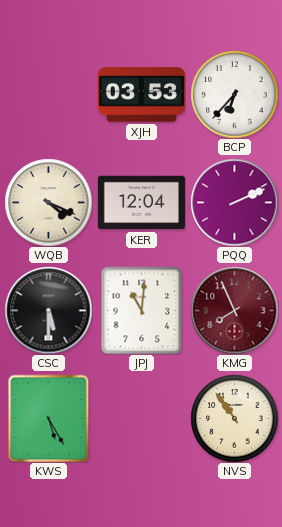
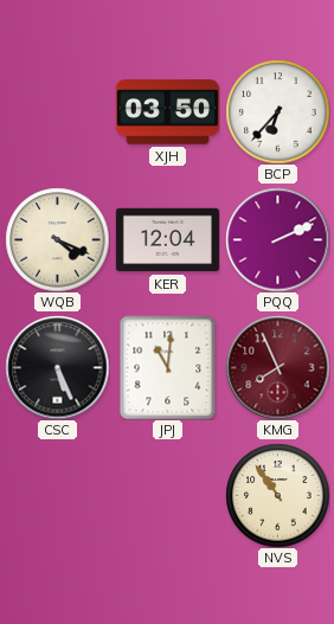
XJH: 03:53 -> 03:50 (167, 112)
CSC: 5:30 -> 5:26 (57, 367)
KWS: 5:25 -> none (49, 418)
